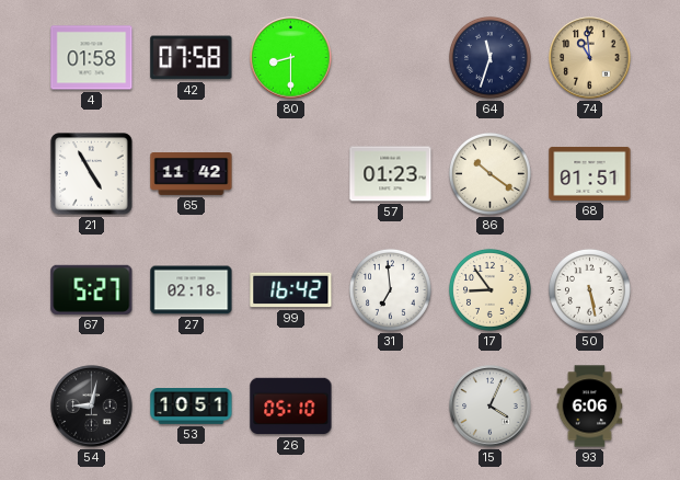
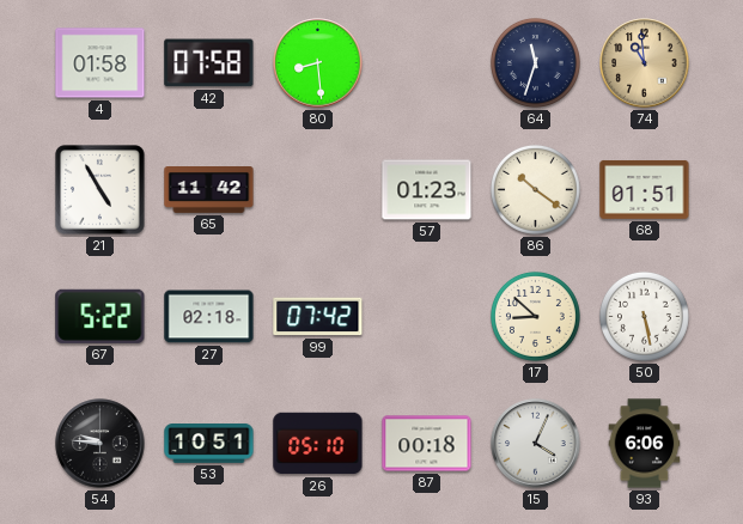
80: 8:30 -> 8:29 (318, 63)
67: 5:27 -> 5:22 (101, 316)
99: 16:42 -> 07:42 (318, 317)
31: 6:59 -> none (390, 289)
17: 8:54 -> 8:52 (535, 316)
54: 9:02 -> 9:46 (101, 444)
87: none -> 00:18 (427, 444)
